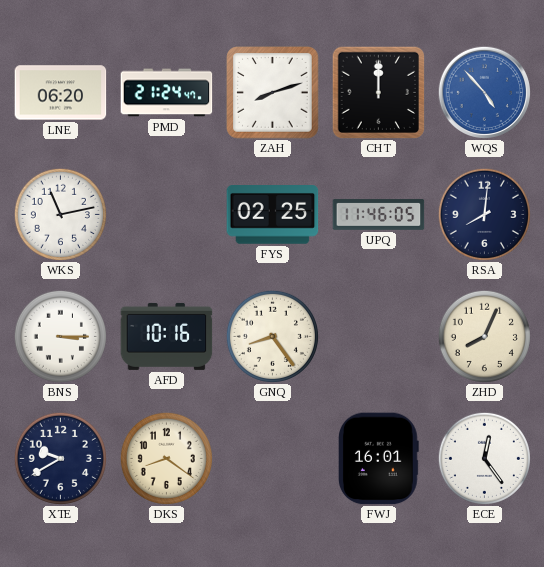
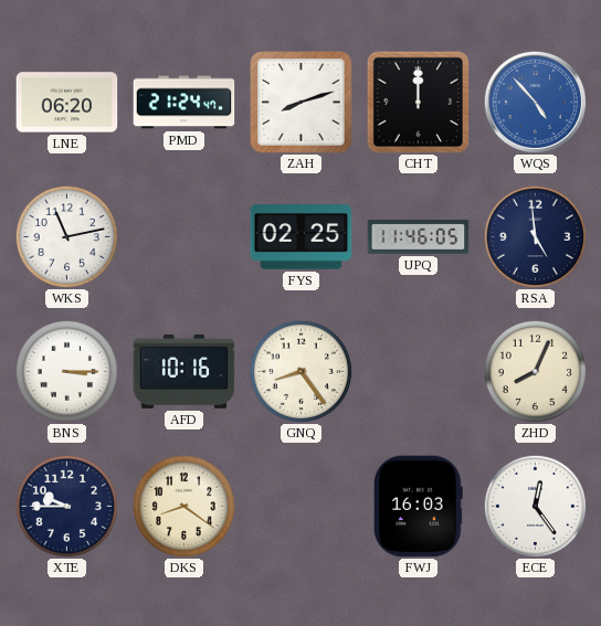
RSA: 8:01 -> 4:59 (535, 236)
XTE: 9:40 -> 9:45 (66, 506)
FWJ: 16:01 -> 16:03 (418, 507)
